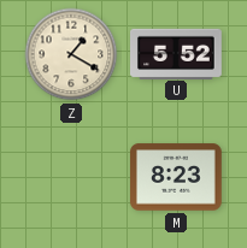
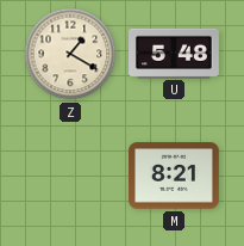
U: 5:52 -> 5:48 (175, 53)
M: 8:23 -> 8:21 (175, 176)
